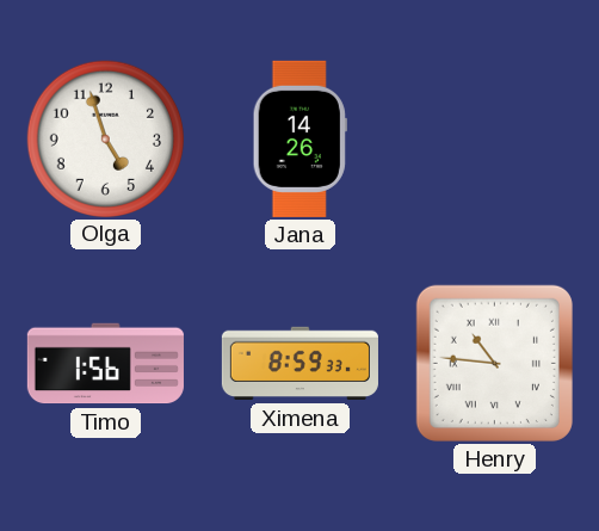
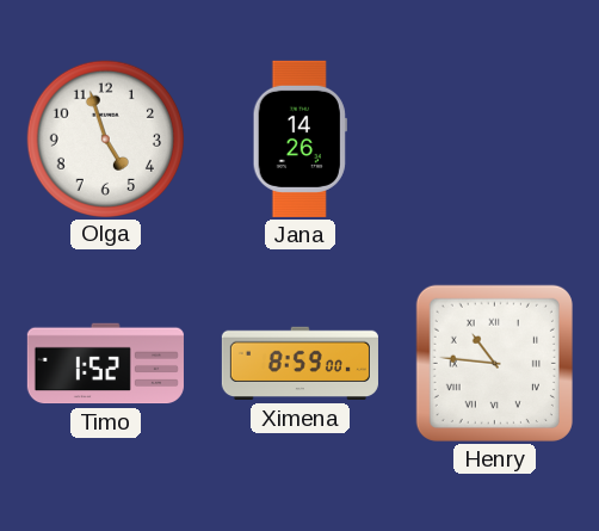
Timo: 1:56 -> 1:52 (105, 364)
Ximena: 8:59:33 -> 8:59:00 (299, 364)
